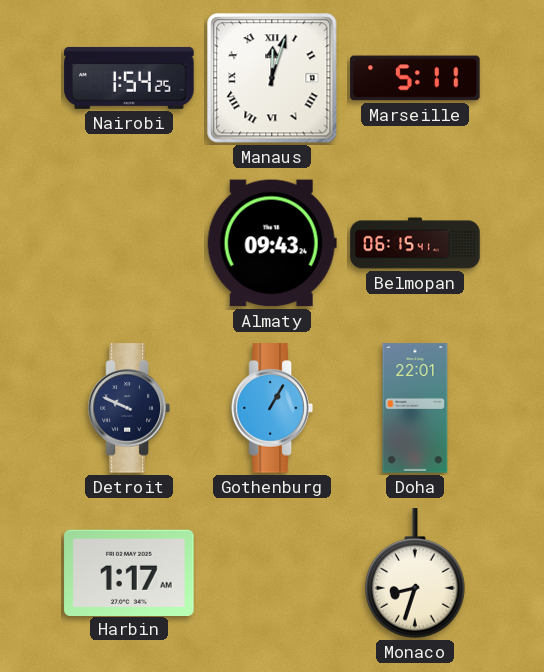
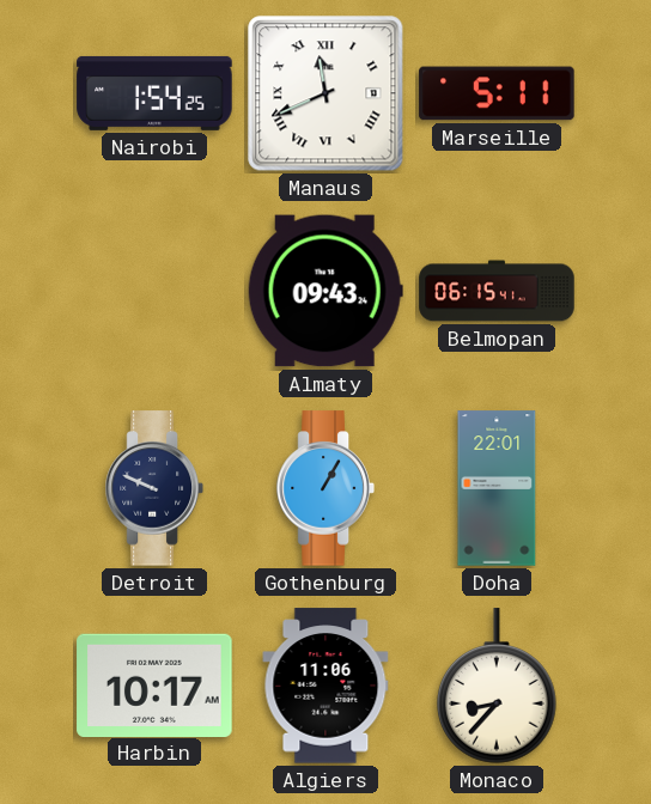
Manaus: 12:03 -> 11:41 (325, 93)
Harbin: 1:17 -> 10:17 (154, 684)
Algiers: none -> 11:06 (325, 686)
Monaco: 8:33 -> 8:37 (498, 686)
